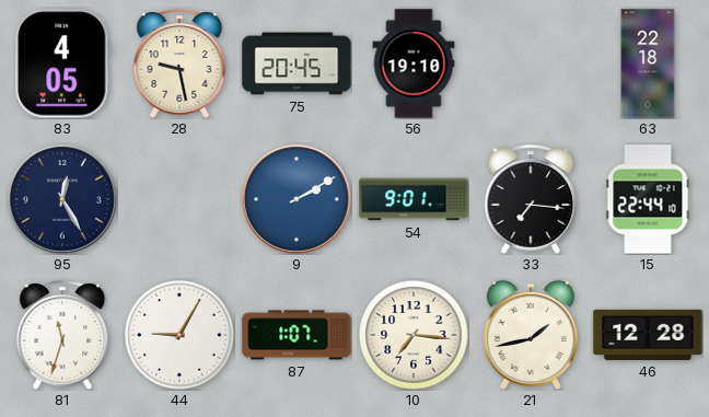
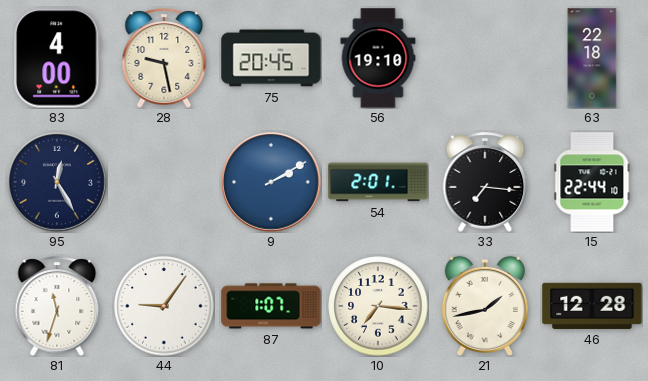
83: 4:05 -> 4:00 (58, 58)
54: 9:01 -> 2:01 (378, 182)
44: 9:05 -> 9:06 (164, 306)
